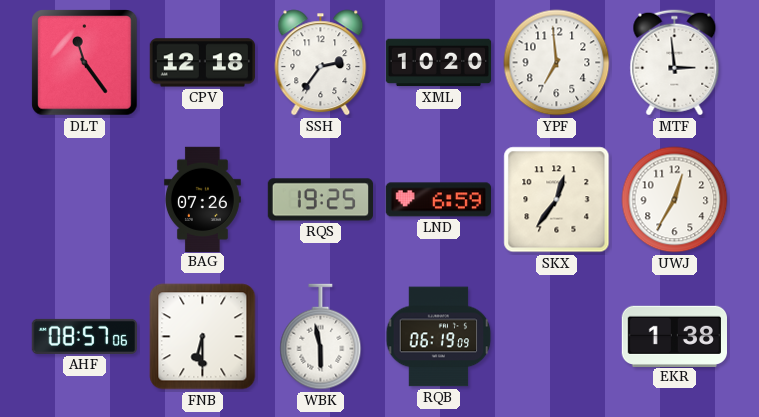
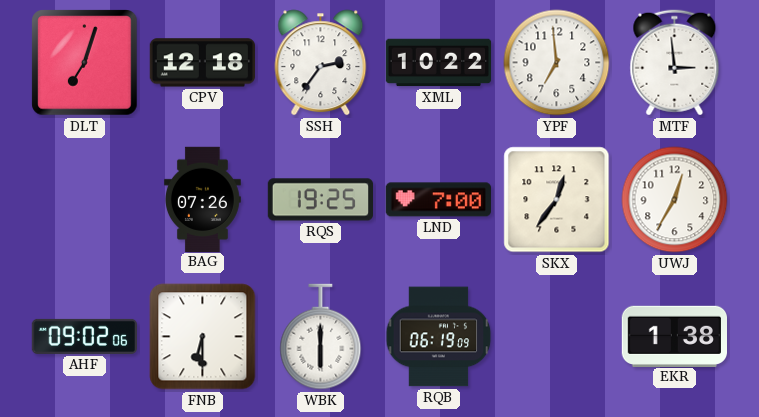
DLT: 11:24 -> 7:03 (85, 63)
XML: 10:20 -> 10:22 (439, 63)
LND: 6:59 -> 7:00 (438, 200)
AHF: 08:57 -> 09:02 (84, 336)
WBK: 5:58 -> 6:00 (321, 337)
